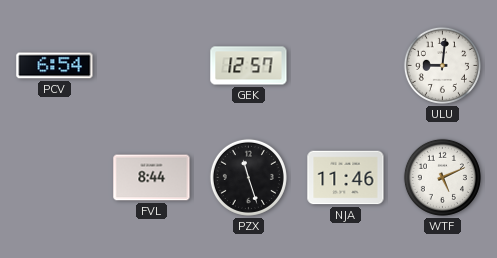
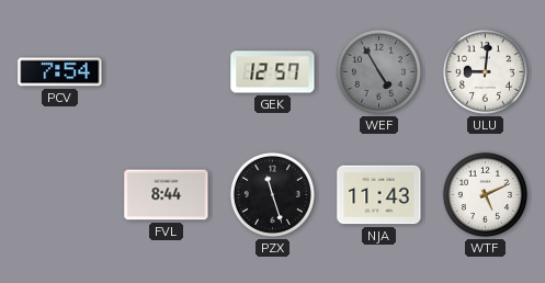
PCV: 6:54 -> 7:54 (60, 72)
WEF: none -> 4:55 (378, 71)
NJA: 11:46 -> 11:43 (379, 195)
